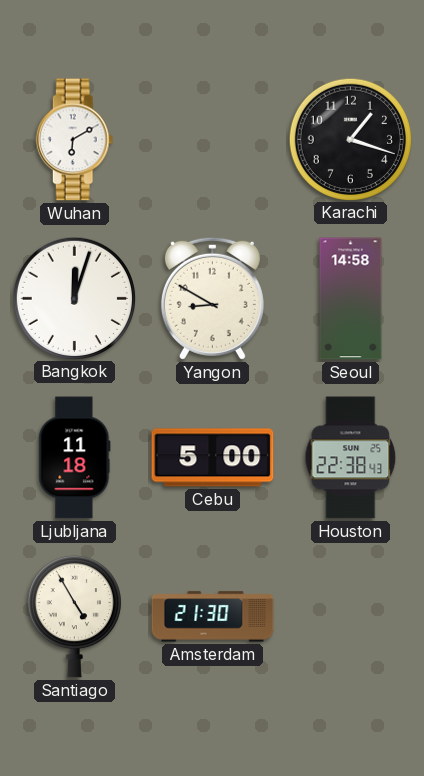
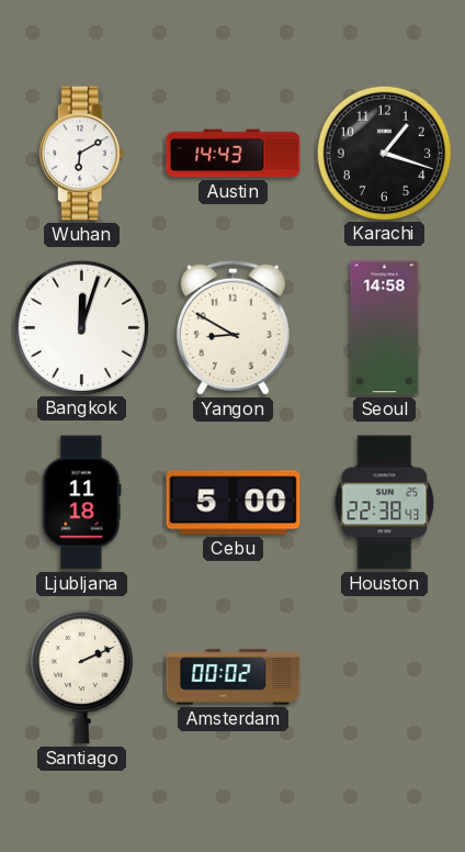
Austin: none -> 14:43 (234, 154)
Santiago: 4:55 -> 2:11 (81, 676)
Amsterdam: 21:30 -> 00:02 (234, 677)
